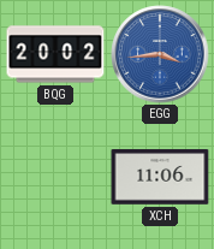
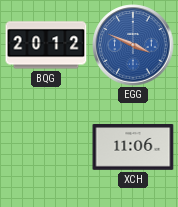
BQG: 20:02 -> 20:12 (46, 45)
EGG: 3:44 -> 3:49 (133, 45)
